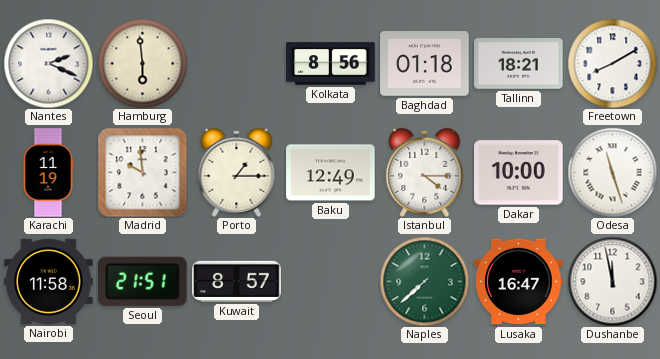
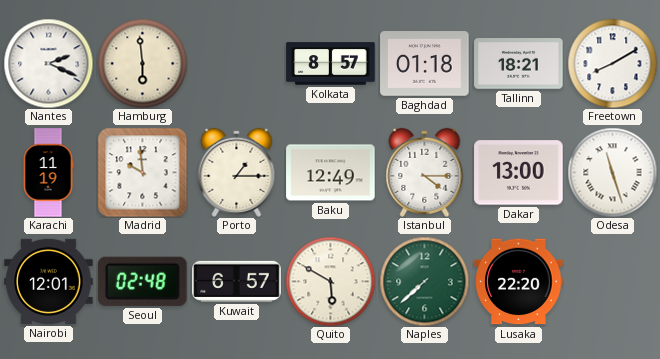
Kolkata: 8:56 -> 8:57 (331, 64)
Dakar: 10:00 -> 13:00 (519, 173)
Nairobi: 11:58 -> 12:01 (49, 281)
Seoul: 21:51 -> 02:48 (142, 281)
Kuwait: 8:57 -> 6:57 (237, 281)
Quito: none -> 5:50 (330, 281)
Lusaka: 16:47 -> 22:20 (519, 282)
Dushanbe: 11:58 -> none (612, 281)
